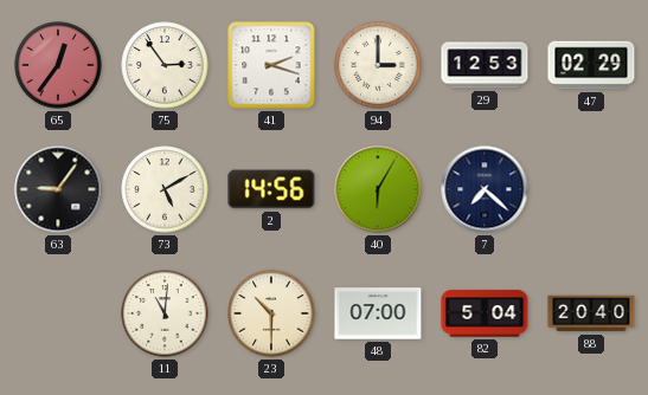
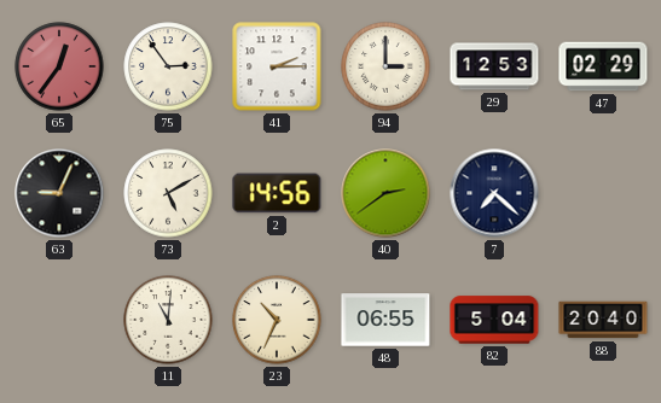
41: 2:18 -> 2:15 (277, 66)
63: 9:06 -> 9:04 (59, 193)
40: 6:05 -> 2:39 (385, 193)
23: 10:30 -> 10:34 (277, 320)
48: 07:00 -> 06:55 (385, 320)
